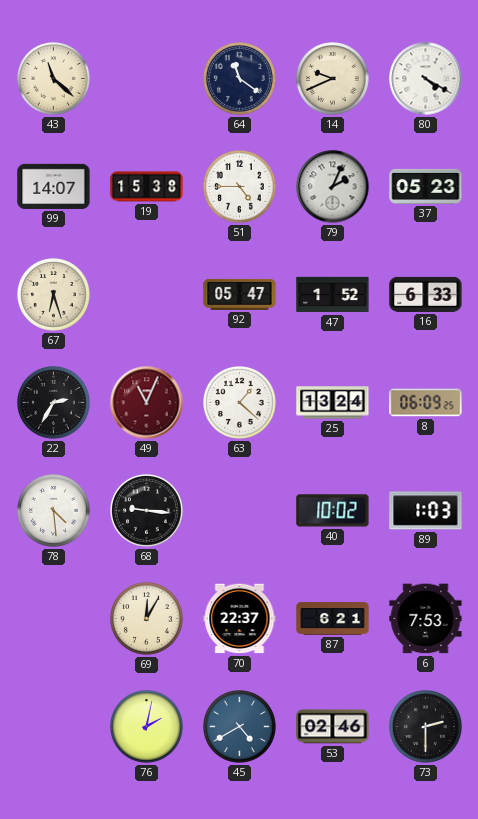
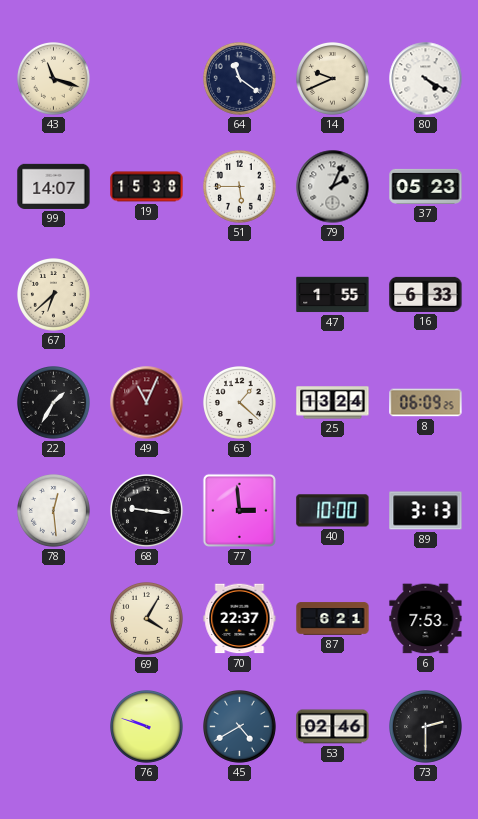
43: 11:22 -> 11:18 (54, 79)
51: 4:45 -> 5:45 (240, 187)
67: 6:27 -> 6:38 (54, 295)
92: 05:47 -> none (240, 294)
47: 1:52 -> 1:55 (333, 295)
22: 2:35 -> 1:35 (54, 403)
78: 4:29 -> 12:29 (54, 511)
77: none -> 2:59 (239, 510)
40: 10:02 -> 10:00 (333, 511)
89: 1:03 -> 3:13 (426, 511)
69: 12:05 -> 4:05 (147, 619)
76: 2:02 -> 9:48 (147, 727)
